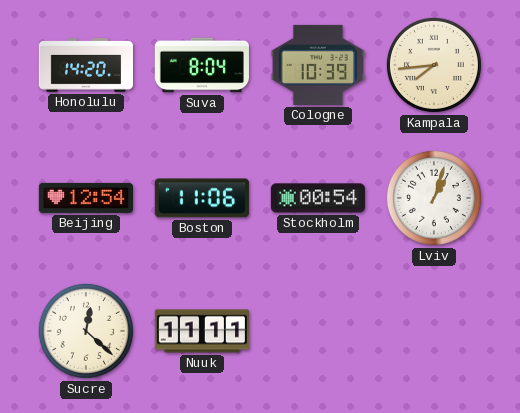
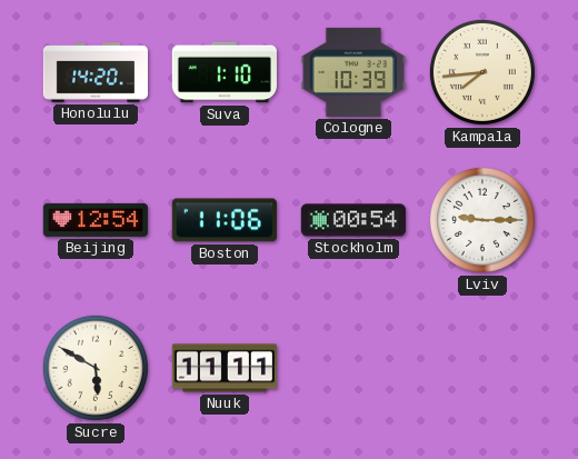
Suva: 8:04 -> 1:10 (225, 72)
Lviv: 1:03 -> 9:15 (482, 220)
Sucre: 12:22 -> 5:50 (96, 368)
